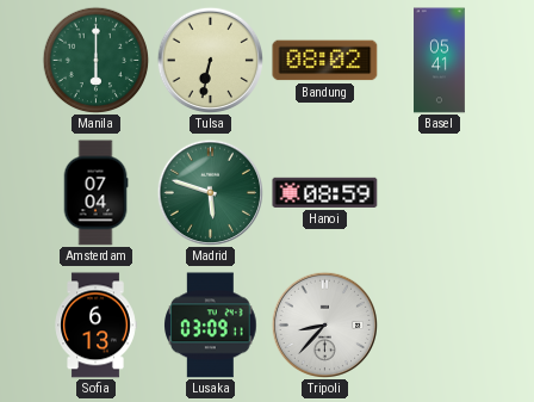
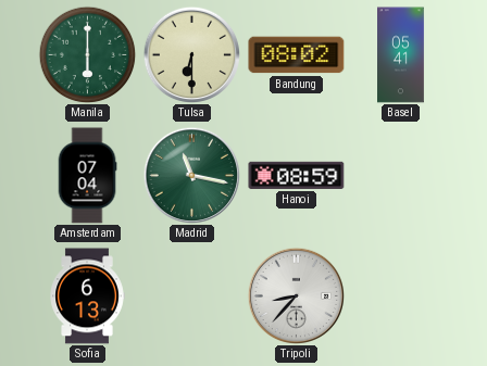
Tulsa: 6:32 -> 6:30 (191, 54)
Madrid: 5:48 -> 11:17 (191, 175)
Lusaka: 03:09 -> none (211, 326)
